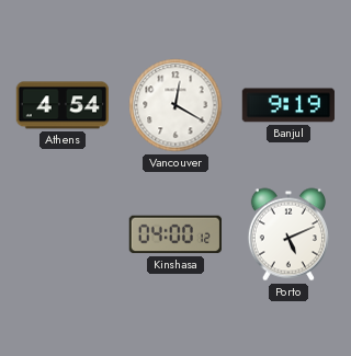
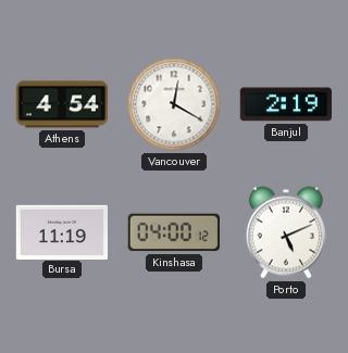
Banjul: 9:19 -> 2:19 (286, 104)
Bursa: none -> 11:19 (61, 231)
